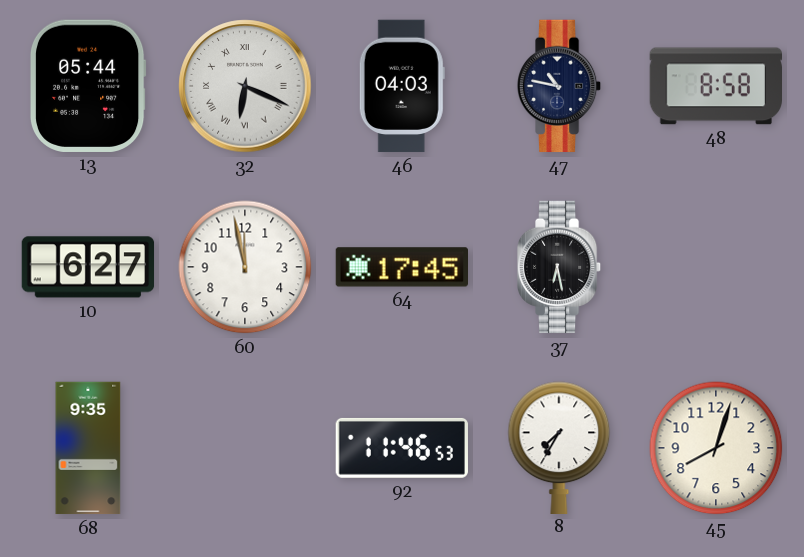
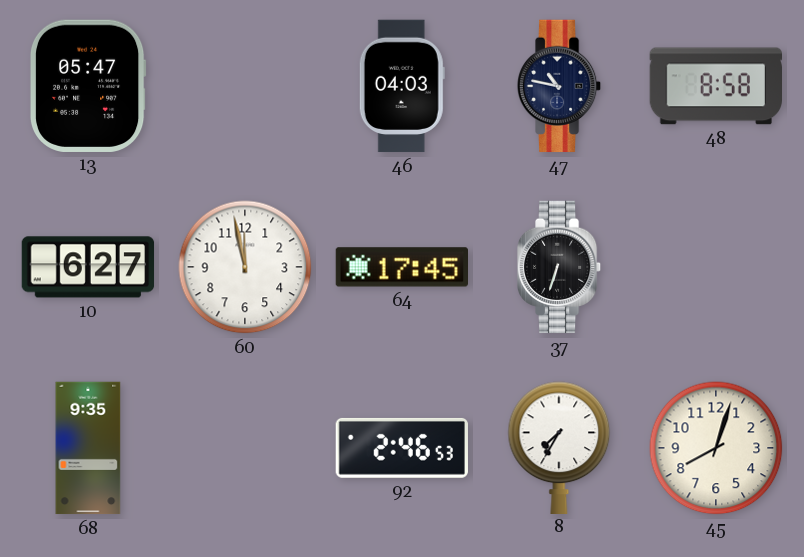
13: 05:44 -> 05:47 (88, 85)
32: 6:19 -> none (245, 86)
37: 6:28 -> 6:33 (559, 267)
92: 11:46 -> 2:46 (402, 448)
